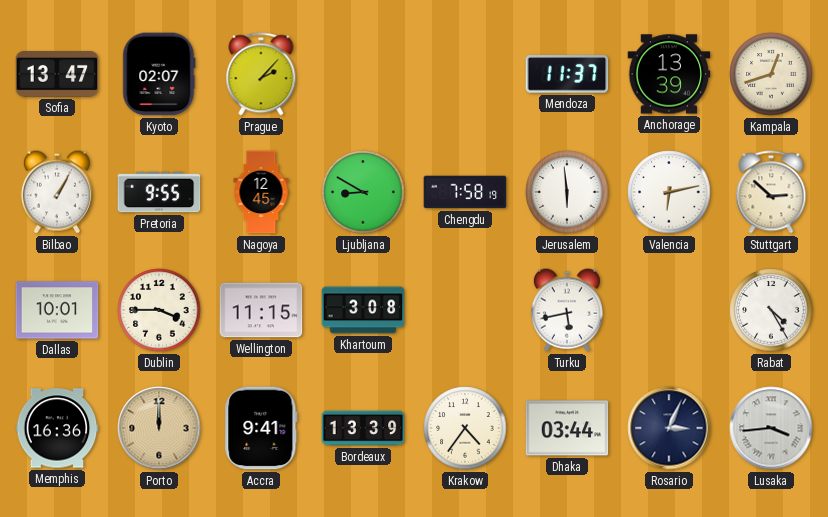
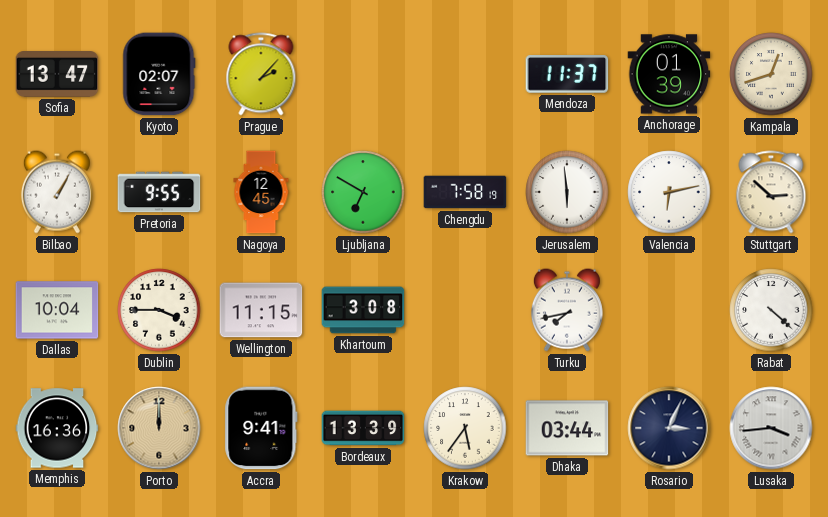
Anchorage: 13:39 -> 01:39 (669, 74)
Ljubljana: 8:50 -> 6:50 (363, 192)
Dallas: 10:01 -> 10:04 (57, 310)
Turku: 5:43 -> 7:43 (567, 310)
Rabat: 4:25 -> 4:22 (771, 310)
Krakow: 4:36 -> 5:36 (465, 428)
